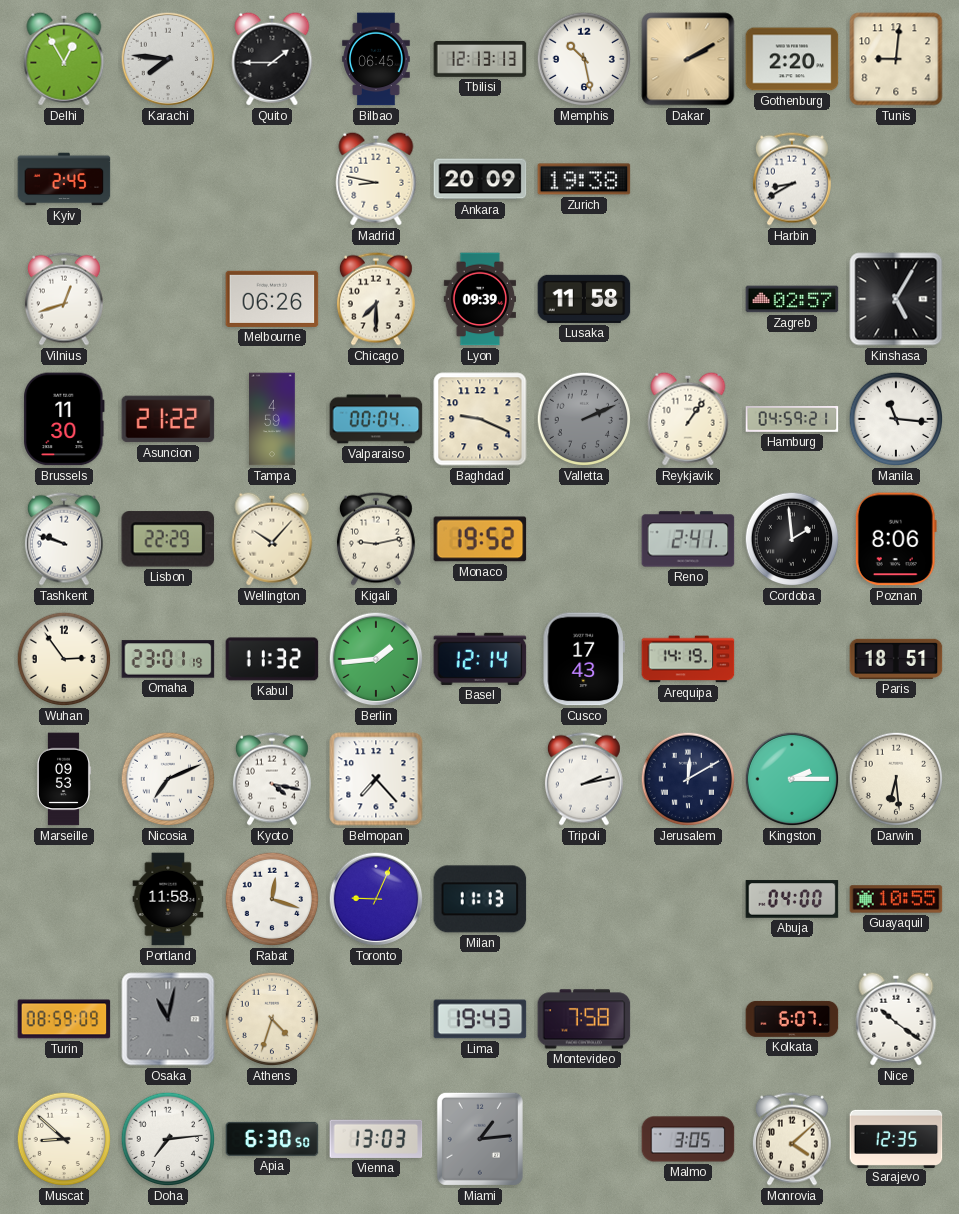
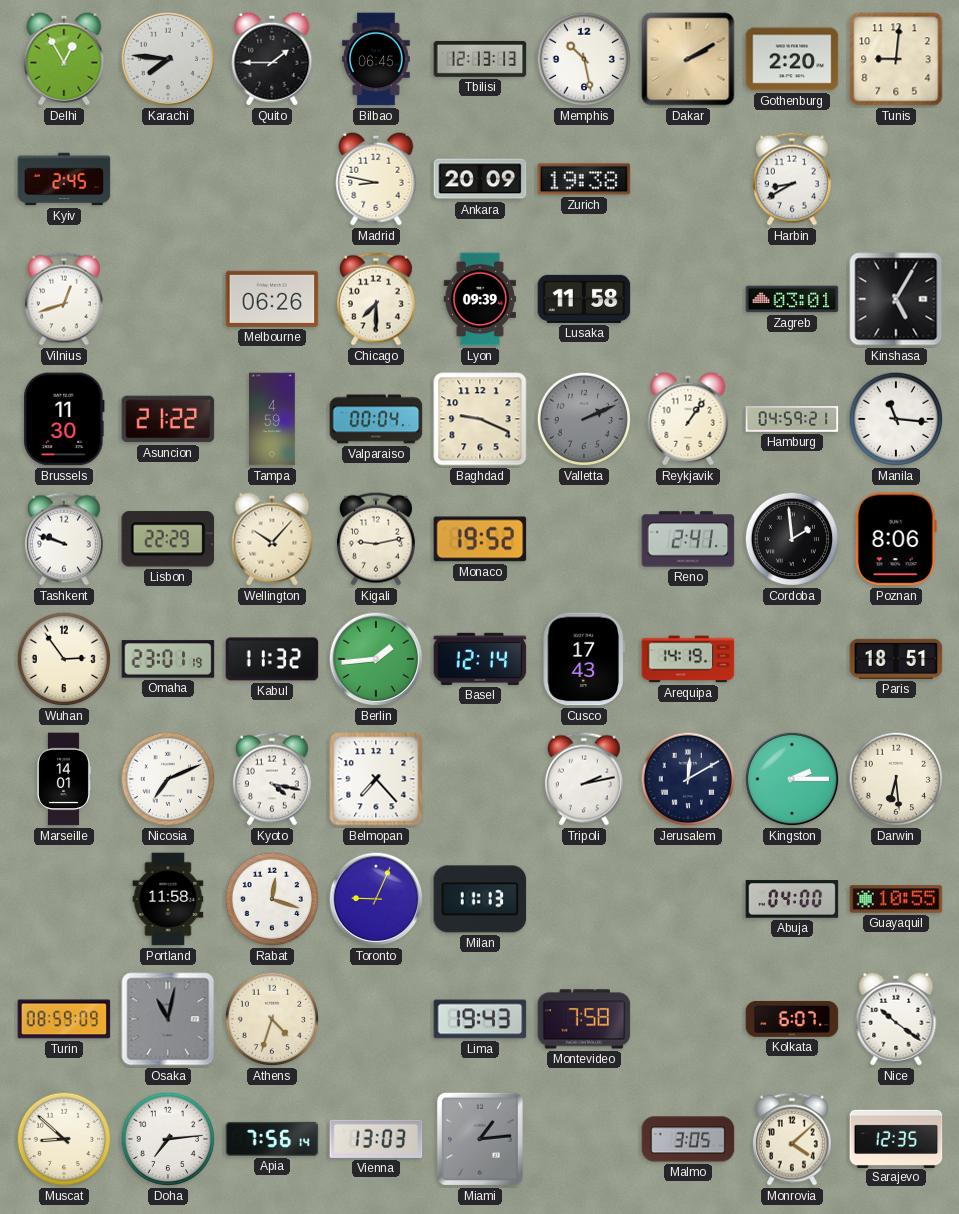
Zagreb: 02:57 -> 03:01 (792, 299)
Marseille: 09:53 -> 14:01 (63, 779)
Apia: 6:30 -> 7:56 (272, 1139)
